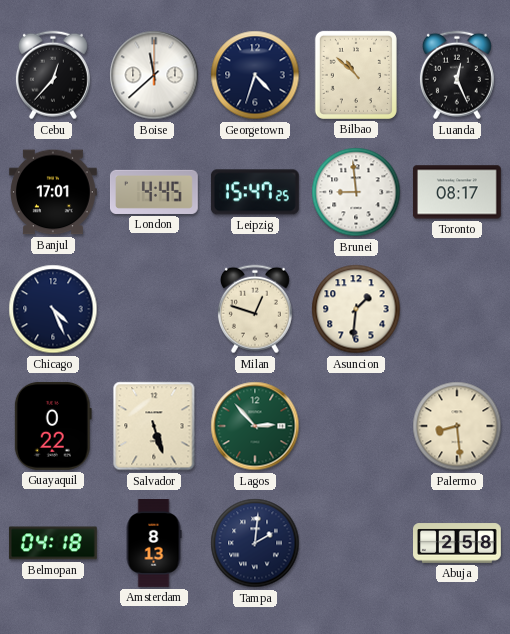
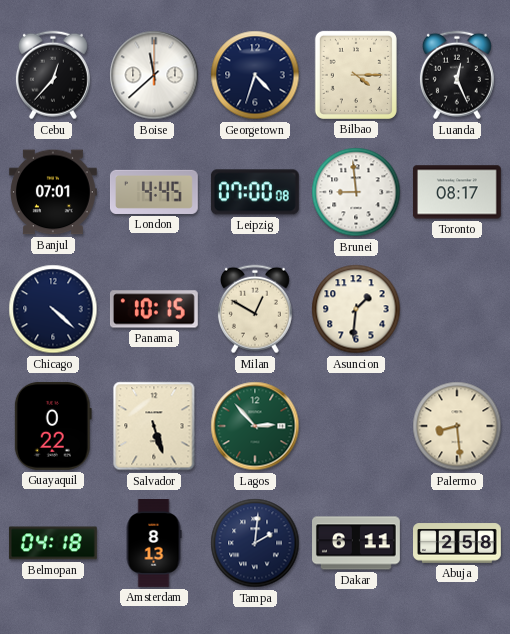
Bilbao: 10:52 -> 4:15 (356, 75)
Banjul: 17:01 -> 07:01 (53, 192)
Leipzig: 15:47 -> 07:00 (255, 192)
Chicago: 4:26 -> 4:22 (53, 309)
Panama: none -> 10:15 (154, 309)
Milan: 12:48 -> 12:50 (255, 309)
Dakar: none -> 6:11 (357, 543)
